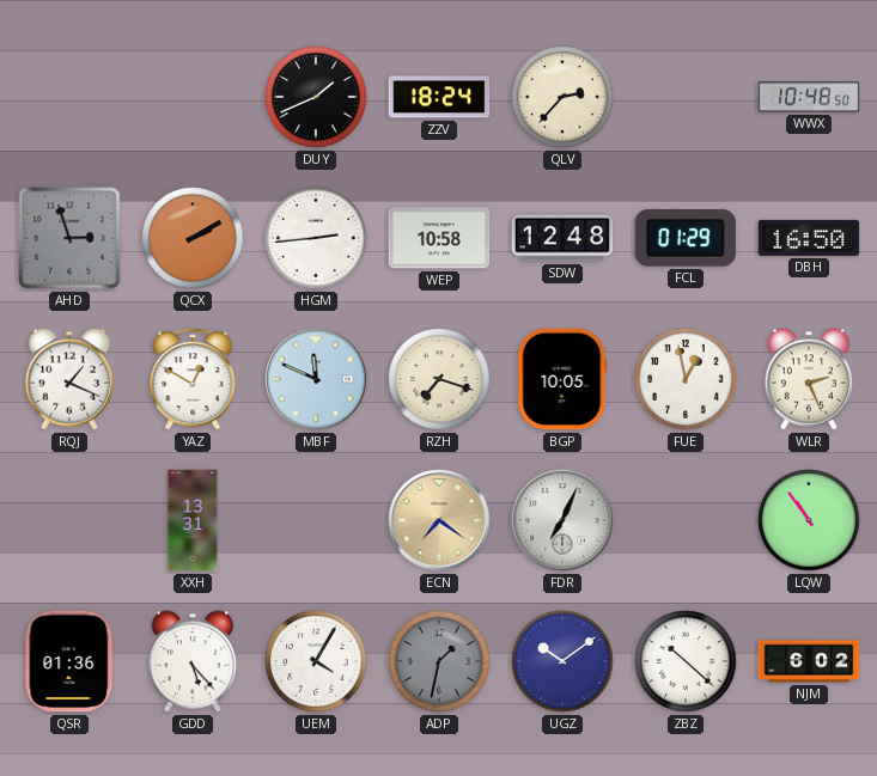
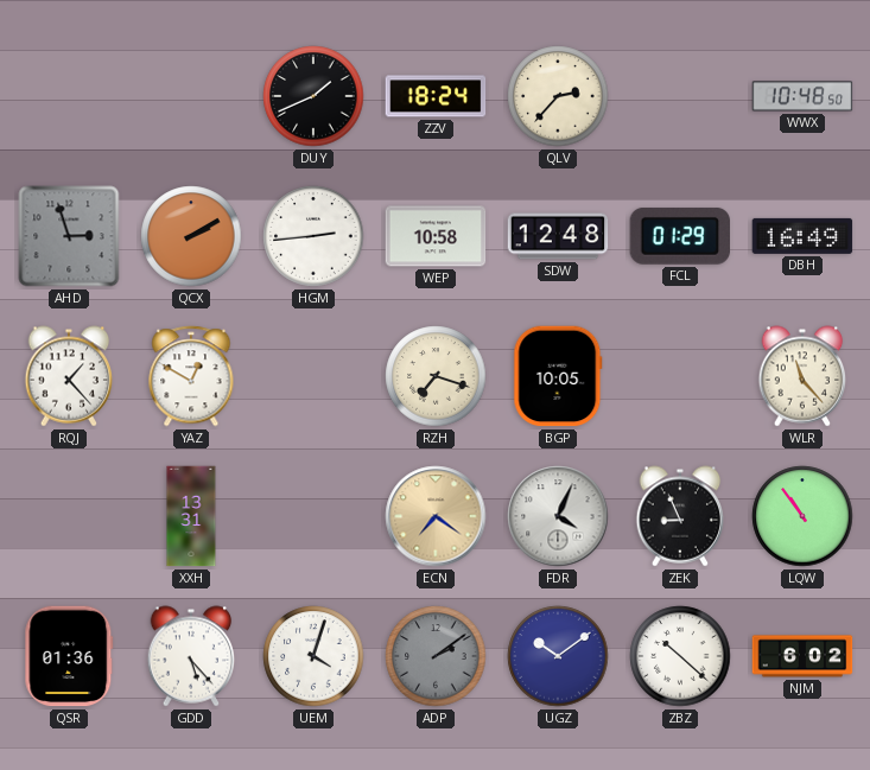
DBH: 16:50 -> 16:49 (802, 236)
RQJ: 1:19 -> 1:23 (69, 376)
MBF: 11:49 -> none (316, 379)
FUE: 12:58 -> none (686, 379)
WLR: 2:26 -> 11:23 (802, 376)
FDR: 7:04 -> 4:04 (558, 516)
ZEK: none -> 8:56 (680, 516)
UEM: 4:05 -> 4:03 (313, 656)
ADP: 1:32 -> 2:09 (436, 656)
